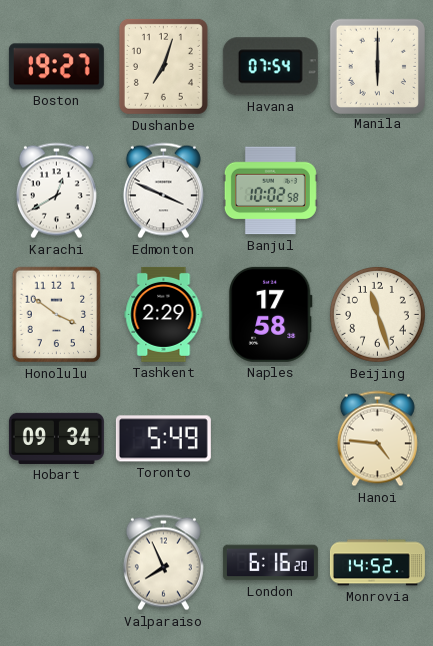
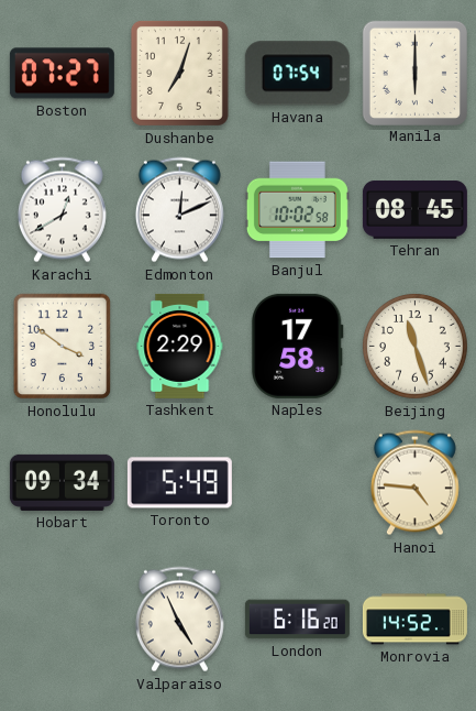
Boston: 19:27 -> 07:27 (62, 74)
Edmonton: 3:49 -> 12:11 (179, 210)
Tehran: none -> 08:45 (414, 210)
Valparaiso: 7:56 -> 4:56 (179, 620)
